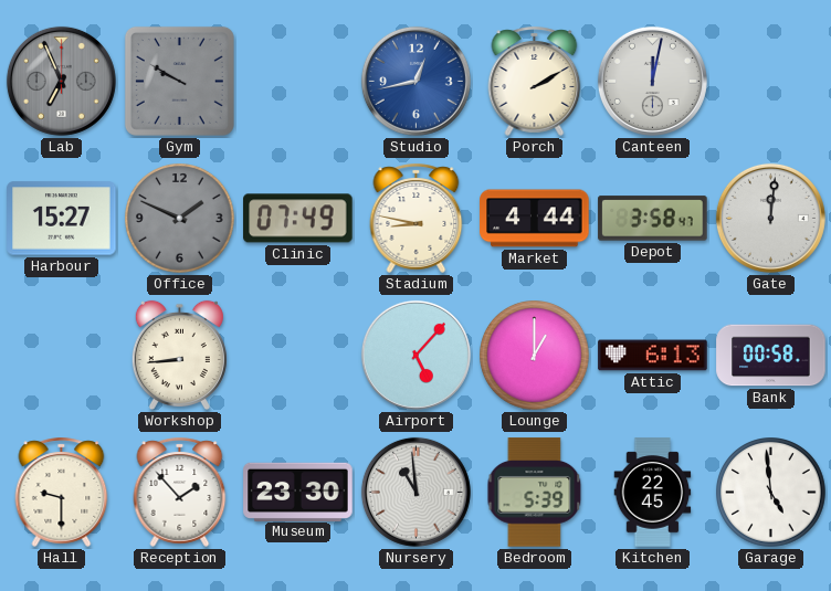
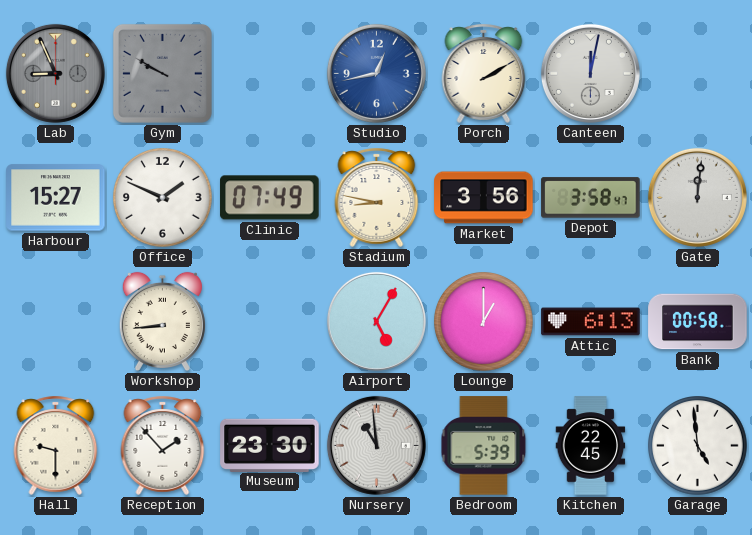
Lab: 6:56 -> 8:56 (55, 73)
Office dial: grey -> white (163, 198)
Market: 4:44 -> 3:56 (484, 198)
Airport: 5:07 -> 5:05 (376, 321)
